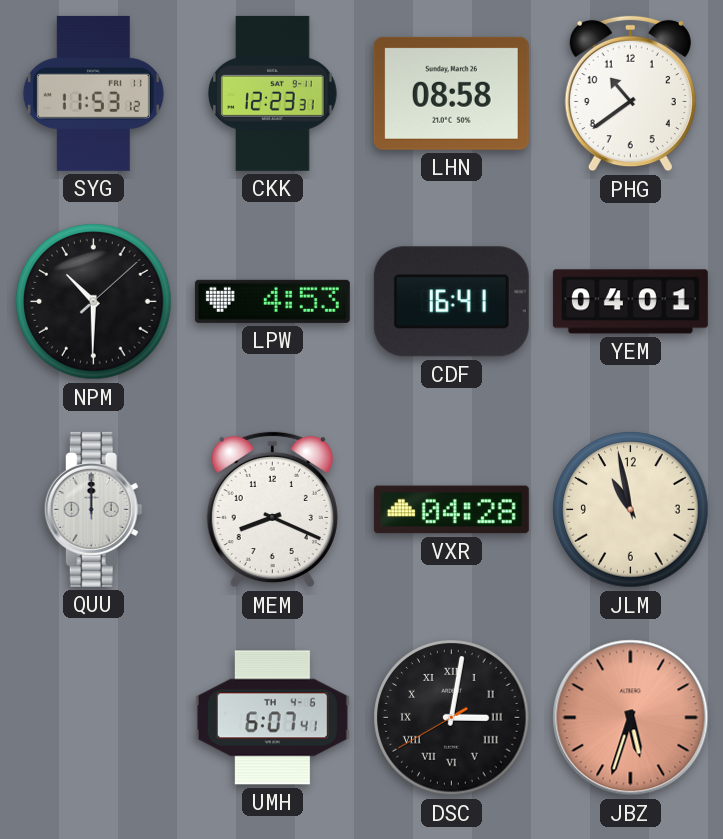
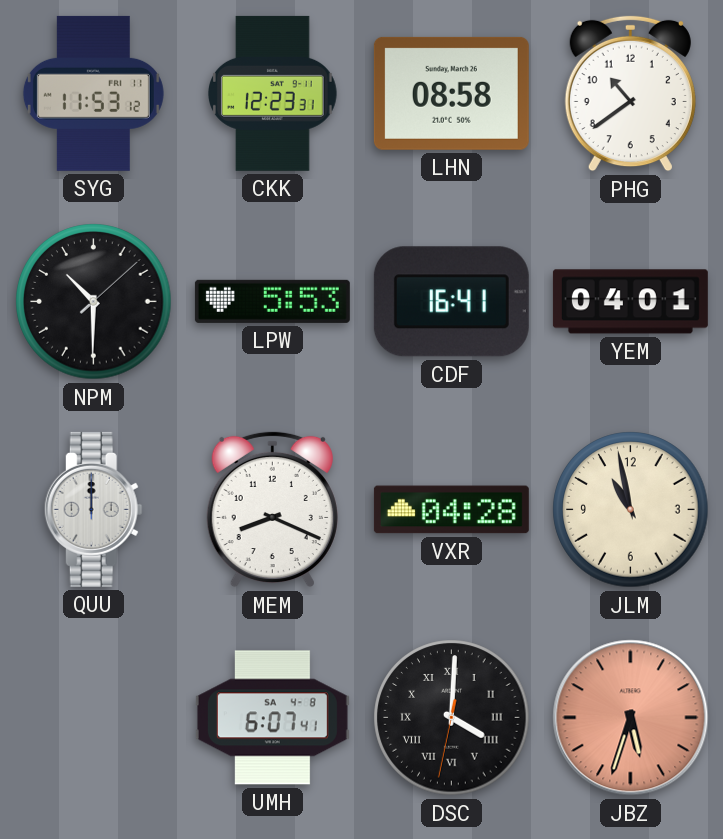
LPW: 4:53 -> 5:53 (272, 301)
UMH date: TH 4-6 -> SA 4-8 (272, 718)
DSC: 3:01 -> 4:00 (452, 718)
